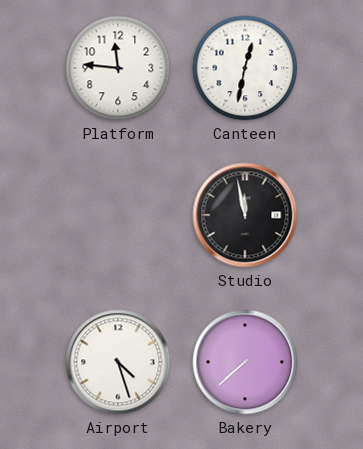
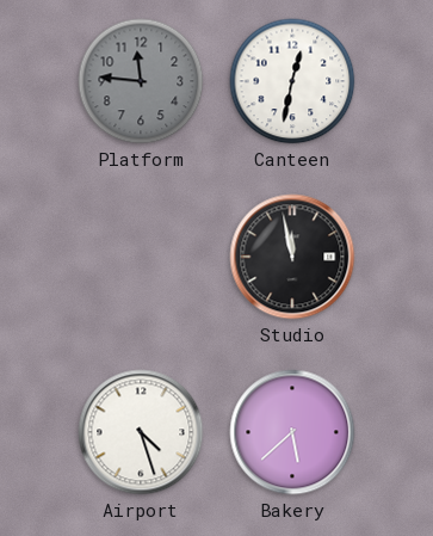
Platform dial: white -> grey (141, 81)
Bakery: 7:38 -> 5:38 (292, 432)
